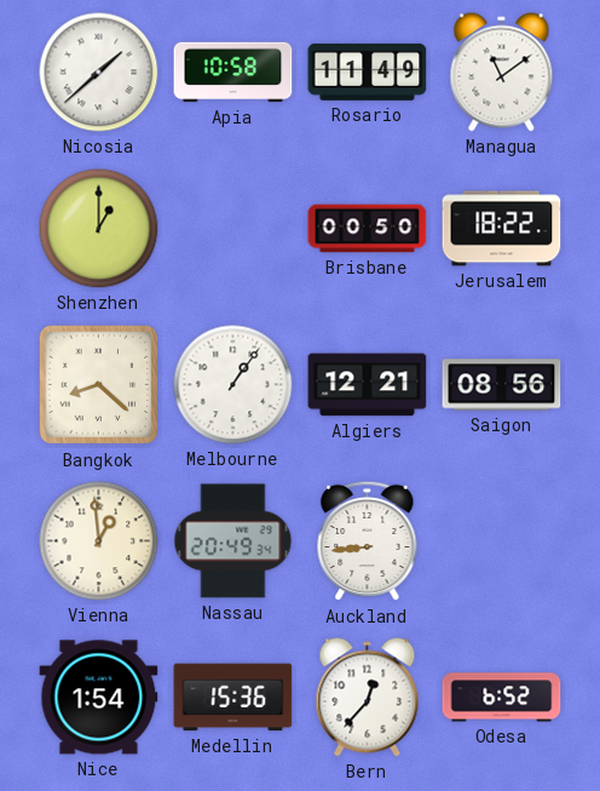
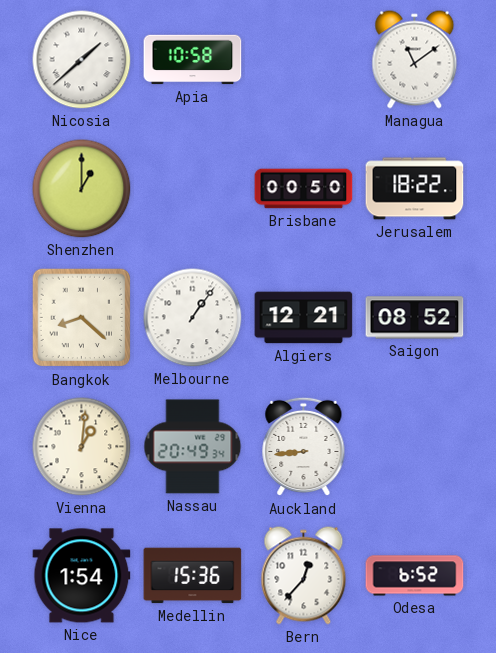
Rosario: 11:49 -> none (368, 71)
Saigon: 08:56 -> 08:52 (415, 318)
Vienna: 12:59 -> 1:01 (82, 447)
